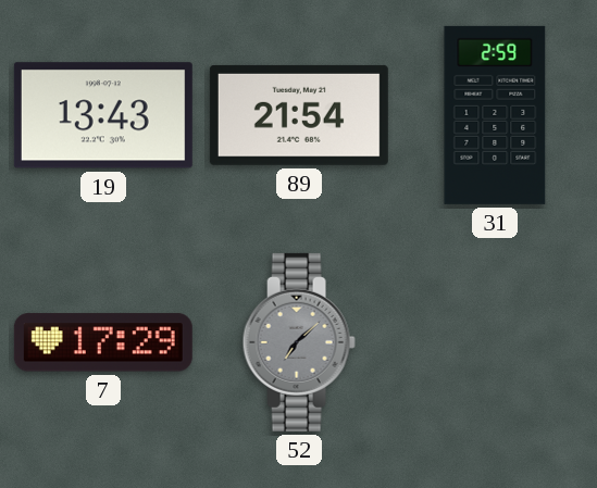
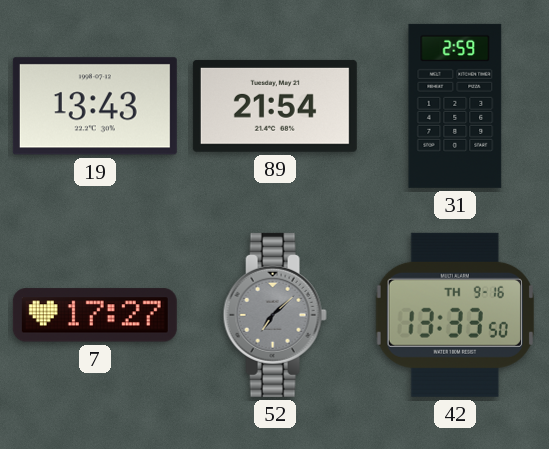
7: 17:29 -> 17:27 (95, 315)
42: none -> 13:33 (455, 315)
